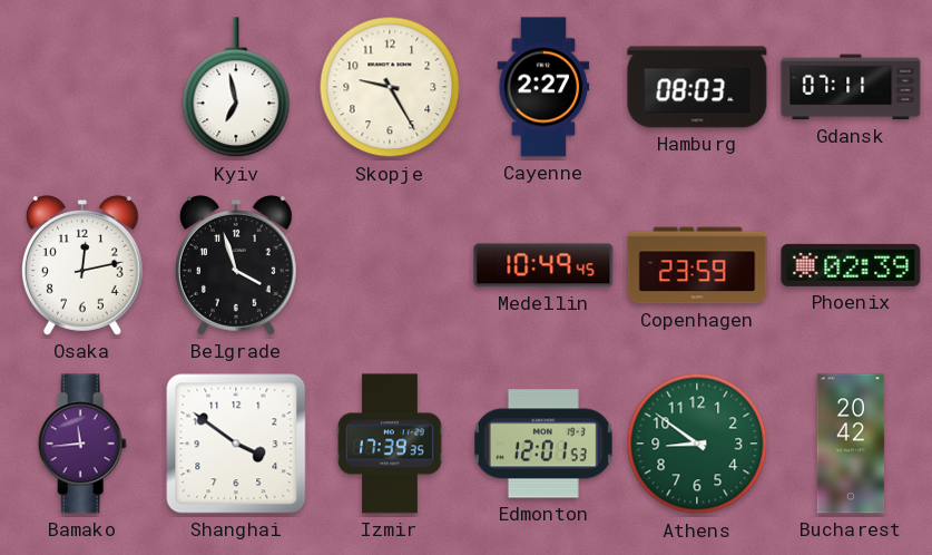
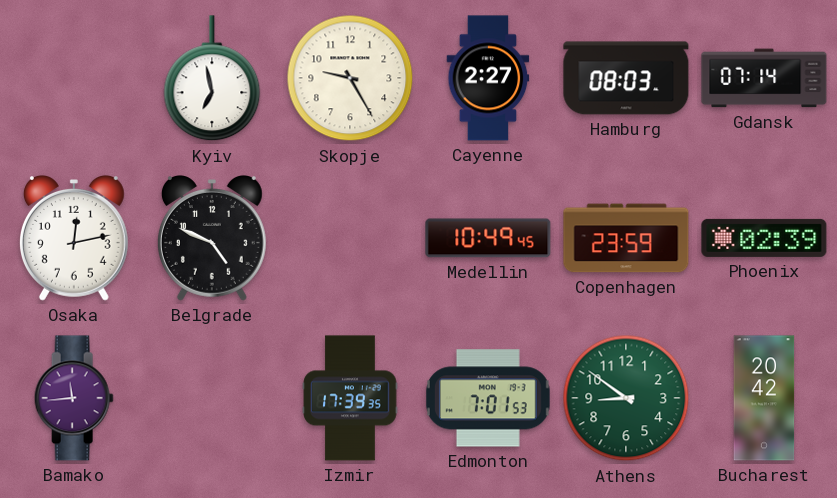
Gdansk: 07:11 -> 07:14 (764, 78)
Belgrade: 3:57 -> 4:49 (212, 239)
Shanghai: 3:51 -> none (236, 444)
Edmonton: 12:01 -> 7:01 (488, 398)
